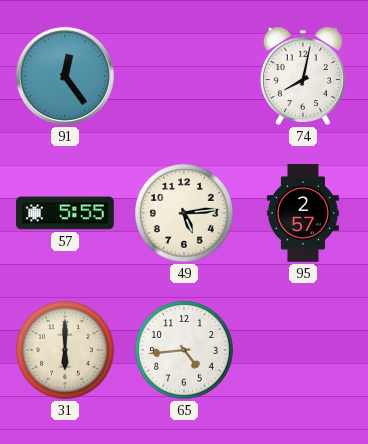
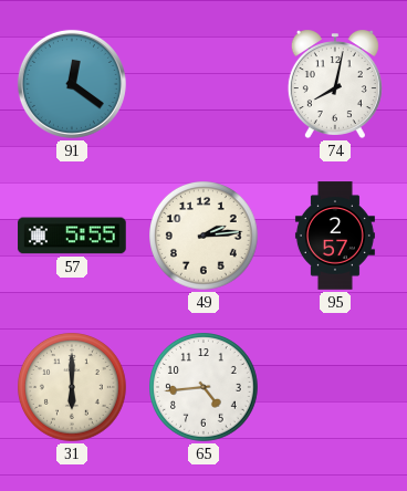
91: 12:24 -> 12:21 (72, 84)
49: 5:14 -> 2:14 (205, 237)
